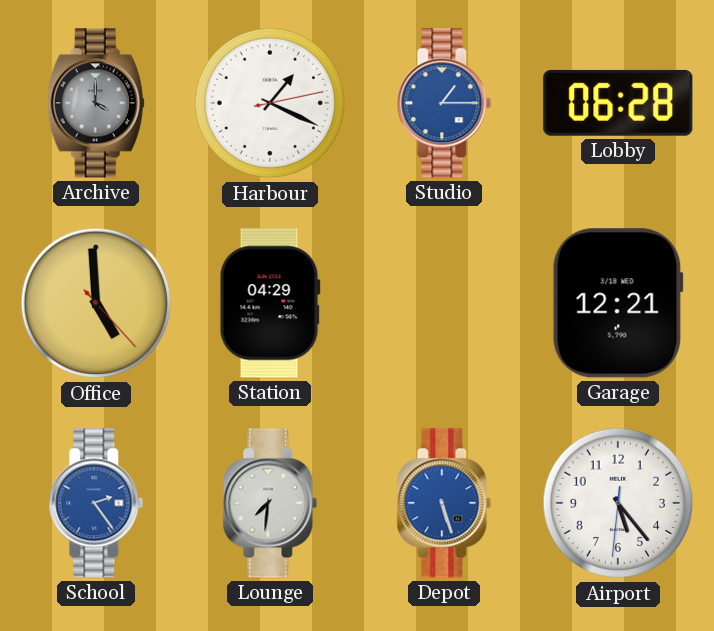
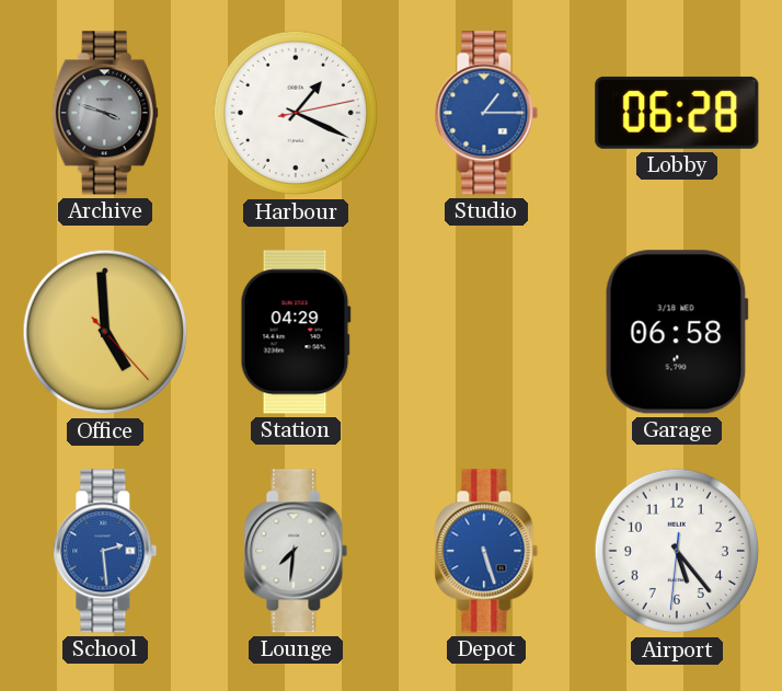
Archive: 4:00 -> 3:48 (105, 113)
Garage: 12:21 -> 06:58 (677, 332)
School: 2:24 -> 2:29 (105, 551)
